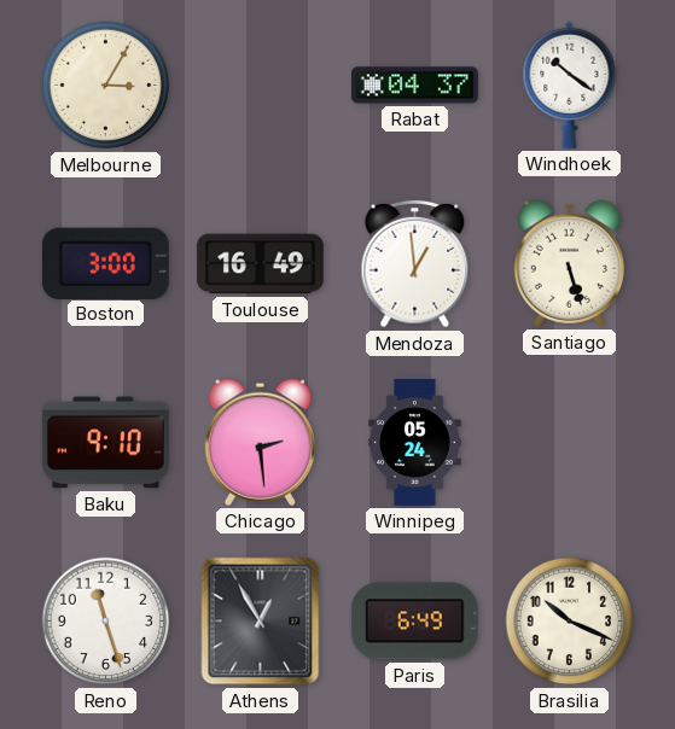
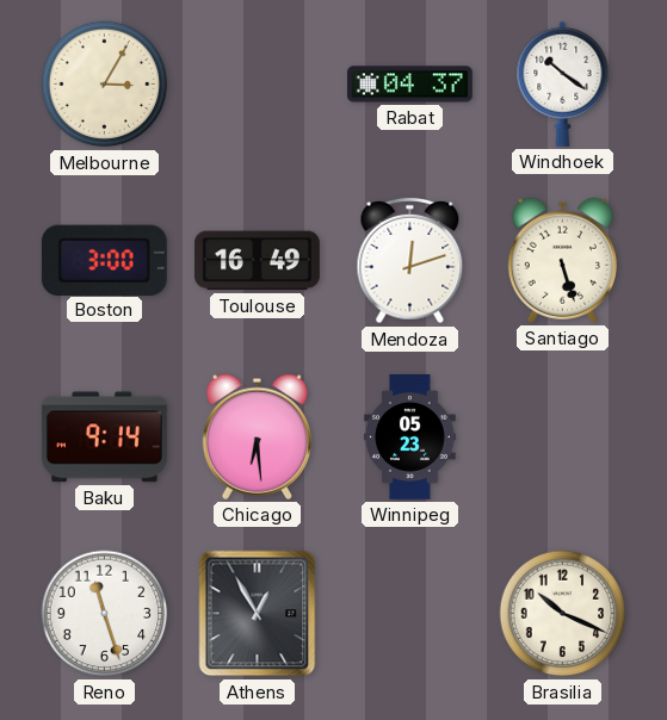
Mendoza: 12:59 -> 12:12 (410, 261)
Baku: 9:10 -> 9:14 (104, 437)
Chicago: 2:29 -> 6:29 (257, 436)
Winnipeg: 05:24 -> 05:23 (410, 437)
Paris: 6:49 -> none (414, 622)
